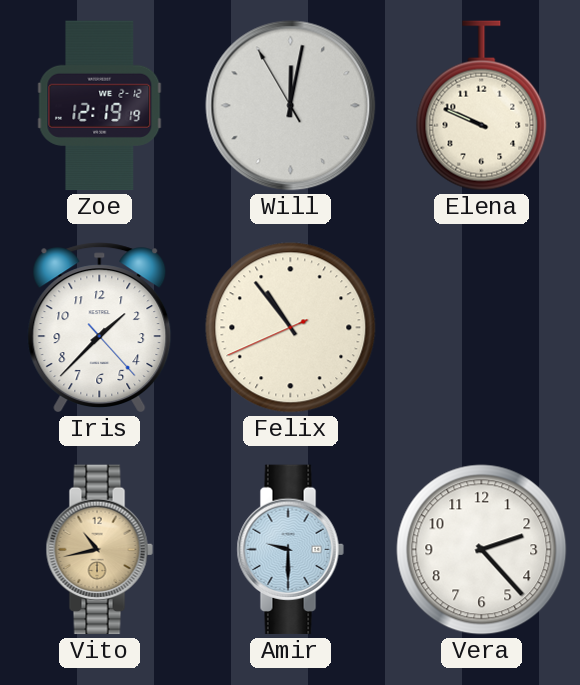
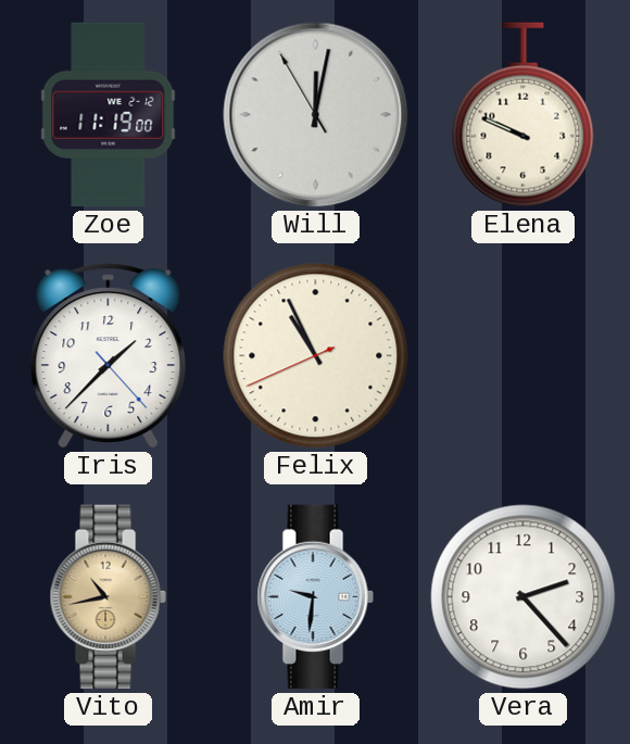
Zoe: 12:19 -> 11:19 (109, 115)
Felix: 10:53 -> 10:55 (316, 356)
Amir: 9:30 -> 9:31 (315, 597)
